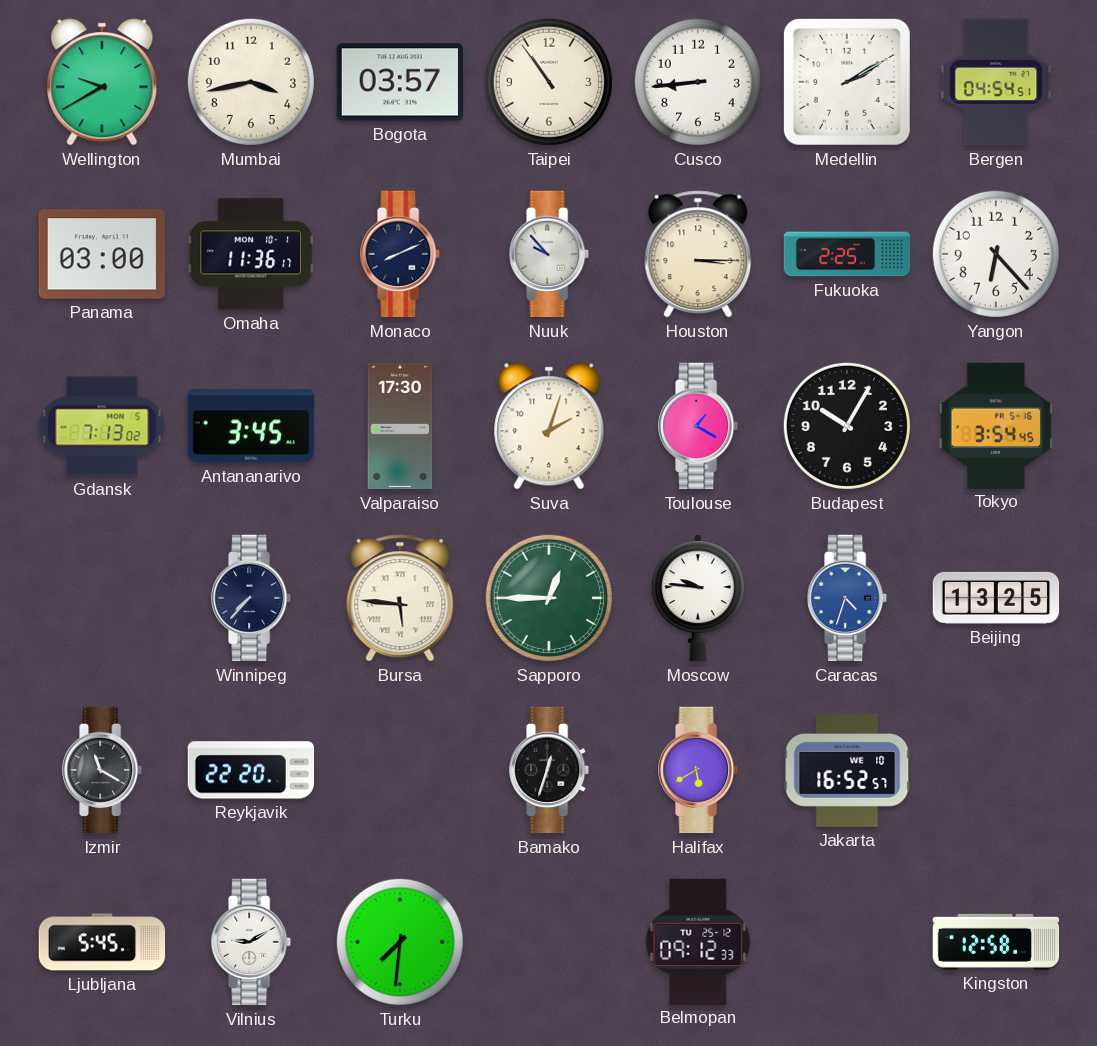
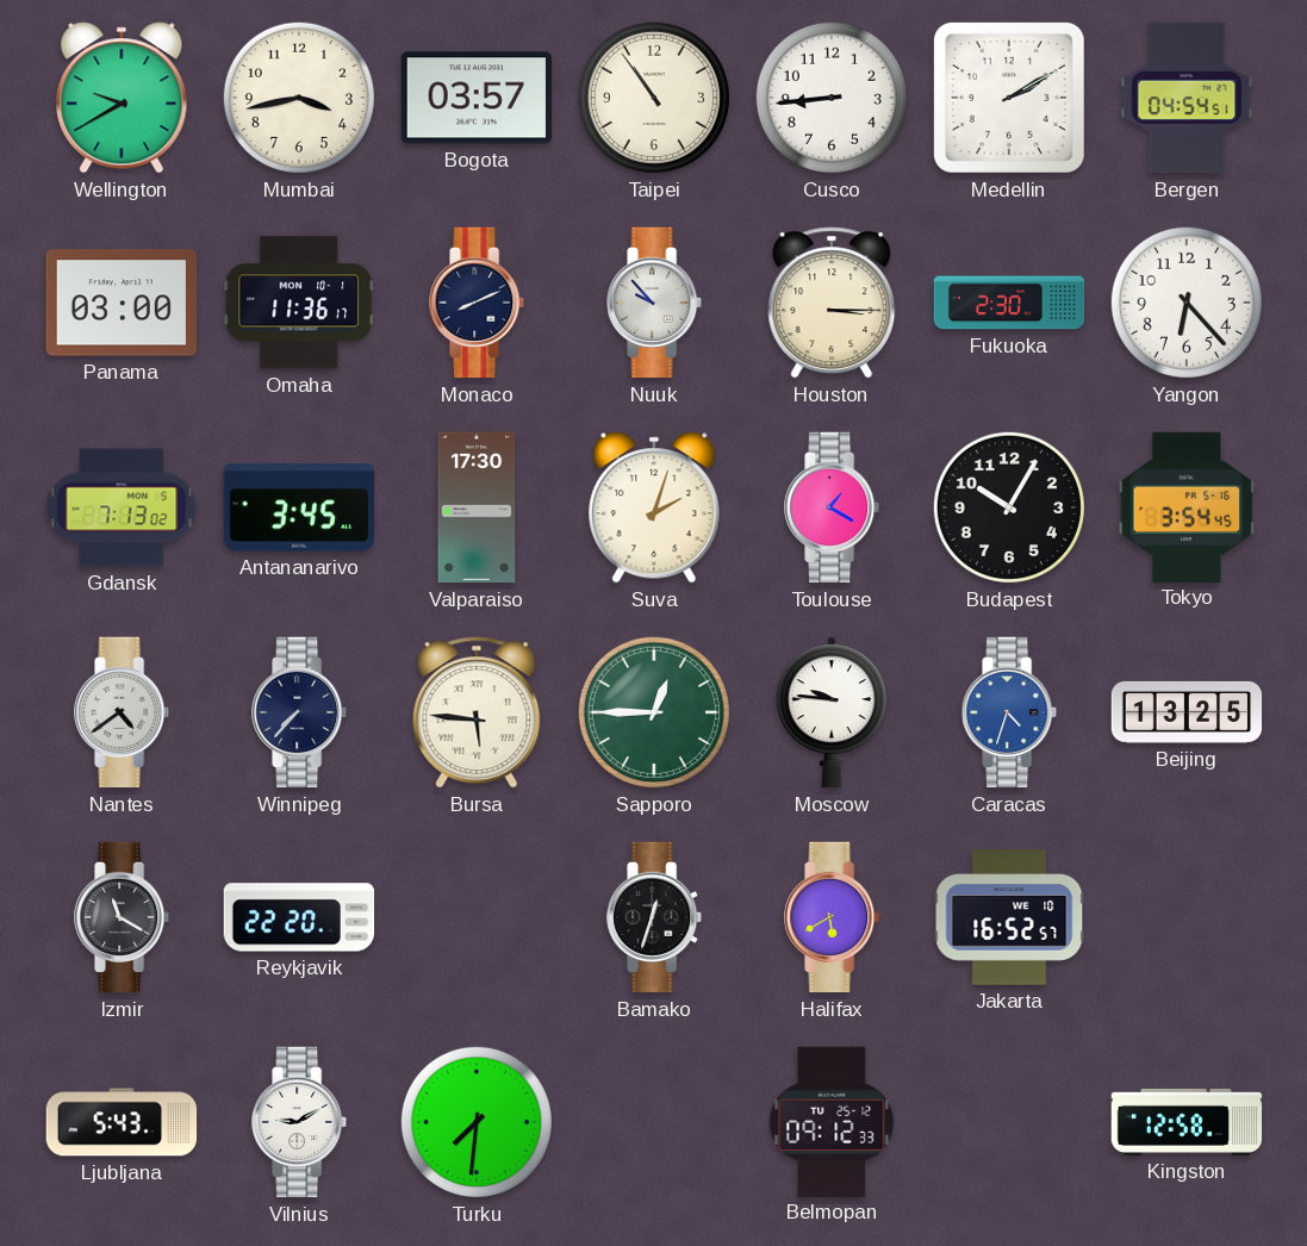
Fukuoka: 2:25 -> 2:30 (1009, 303)
Nantes: none -> 4:39 (123, 712)
Ljubljana: 5:45 -> 5:43 (122, 1122)
